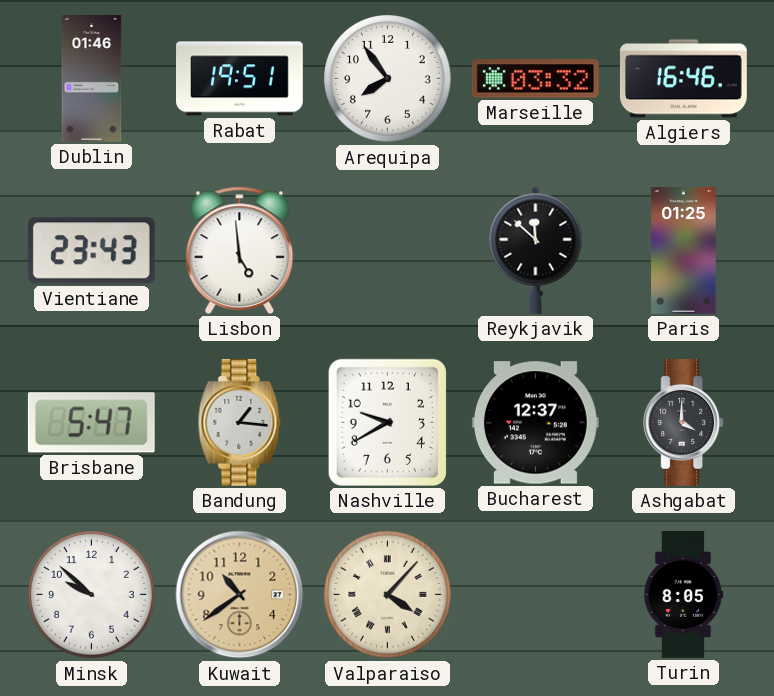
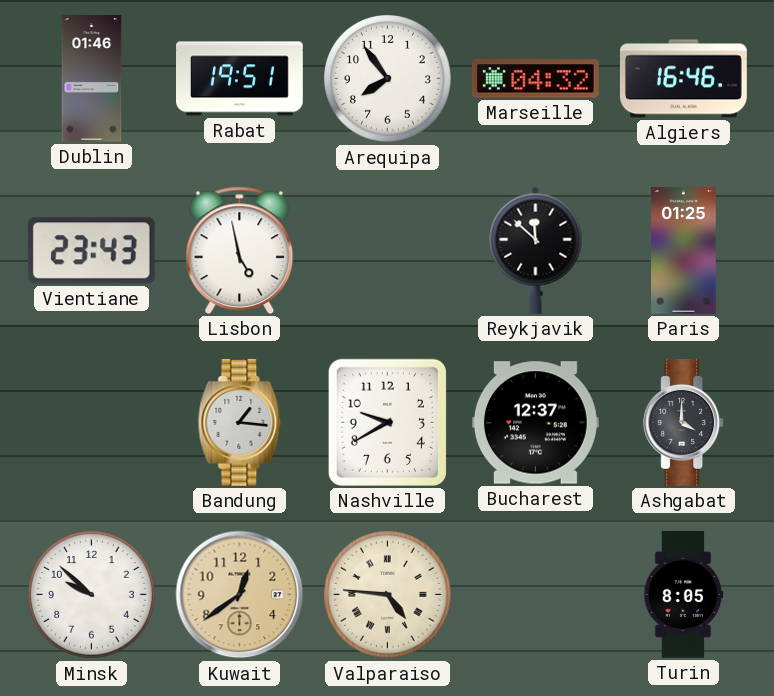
Marseille: 03:32 -> 04:32 (535, 79)
Lisbon: 4:59 -> 4:58 (240, 250)
Brisbane: 5:47 -> none (91, 423)
Kuwait: 10:39 -> 12:39 (240, 595)
Valparaiso: 4:07 -> 4:46 (388, 595)
